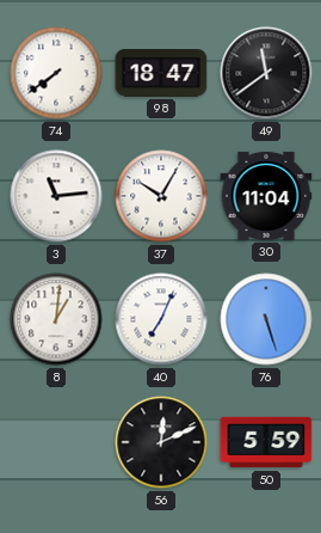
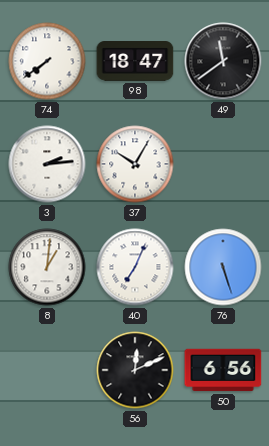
3: 11:14 -> 2:14 (47, 164)
30: 11:04 -> none (266, 196)
50: 5:59 -> 6:56 (223, 370)
